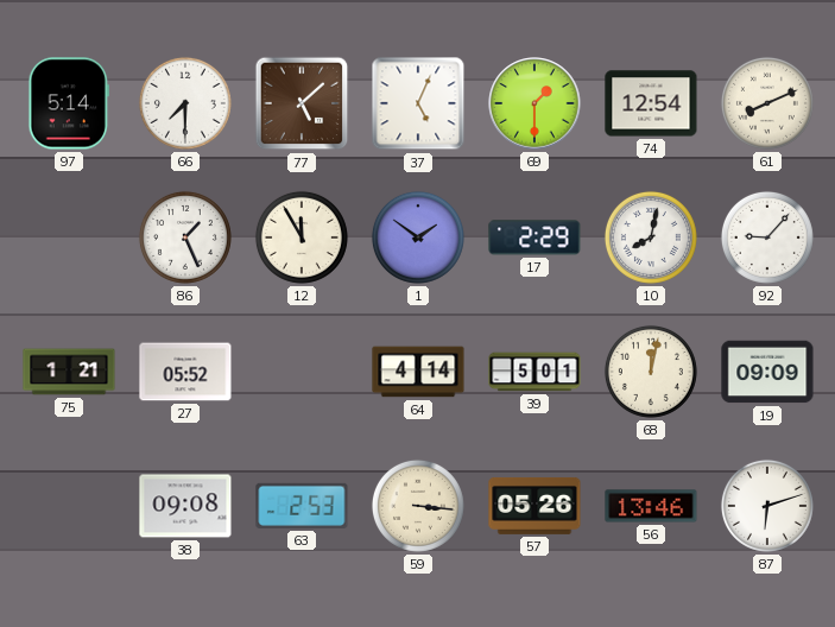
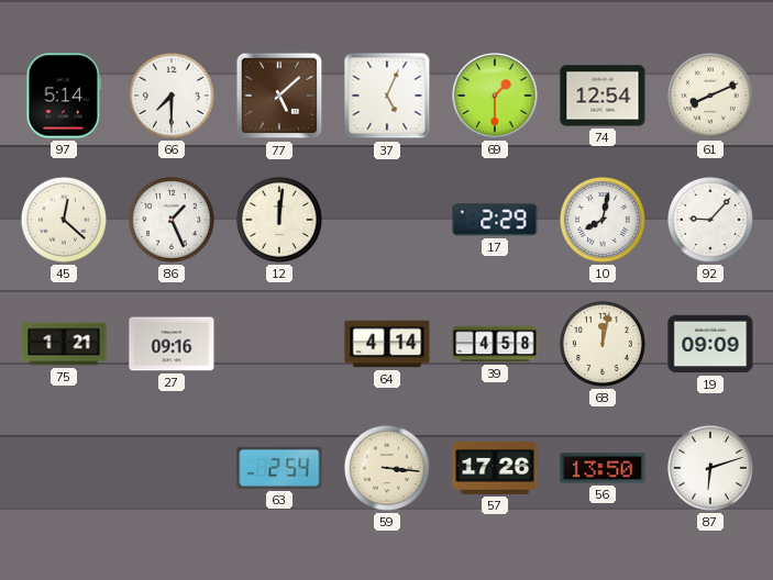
45: none -> 12:22 (64, 220)
12: 11:55 -> 12:01 (279, 220)
1: 1:51 -> none (418, 237)
27: 05:52 -> 09:16 (172, 344)
39: 5:01 -> 4:58 (495, 344)
38: 09:08 -> none (185, 506)
63: 2:53 -> 2:54 (279, 468)
57: 05:26 -> 17:26 (495, 468)
56: 13:46 -> 13:50 (603, 468)
